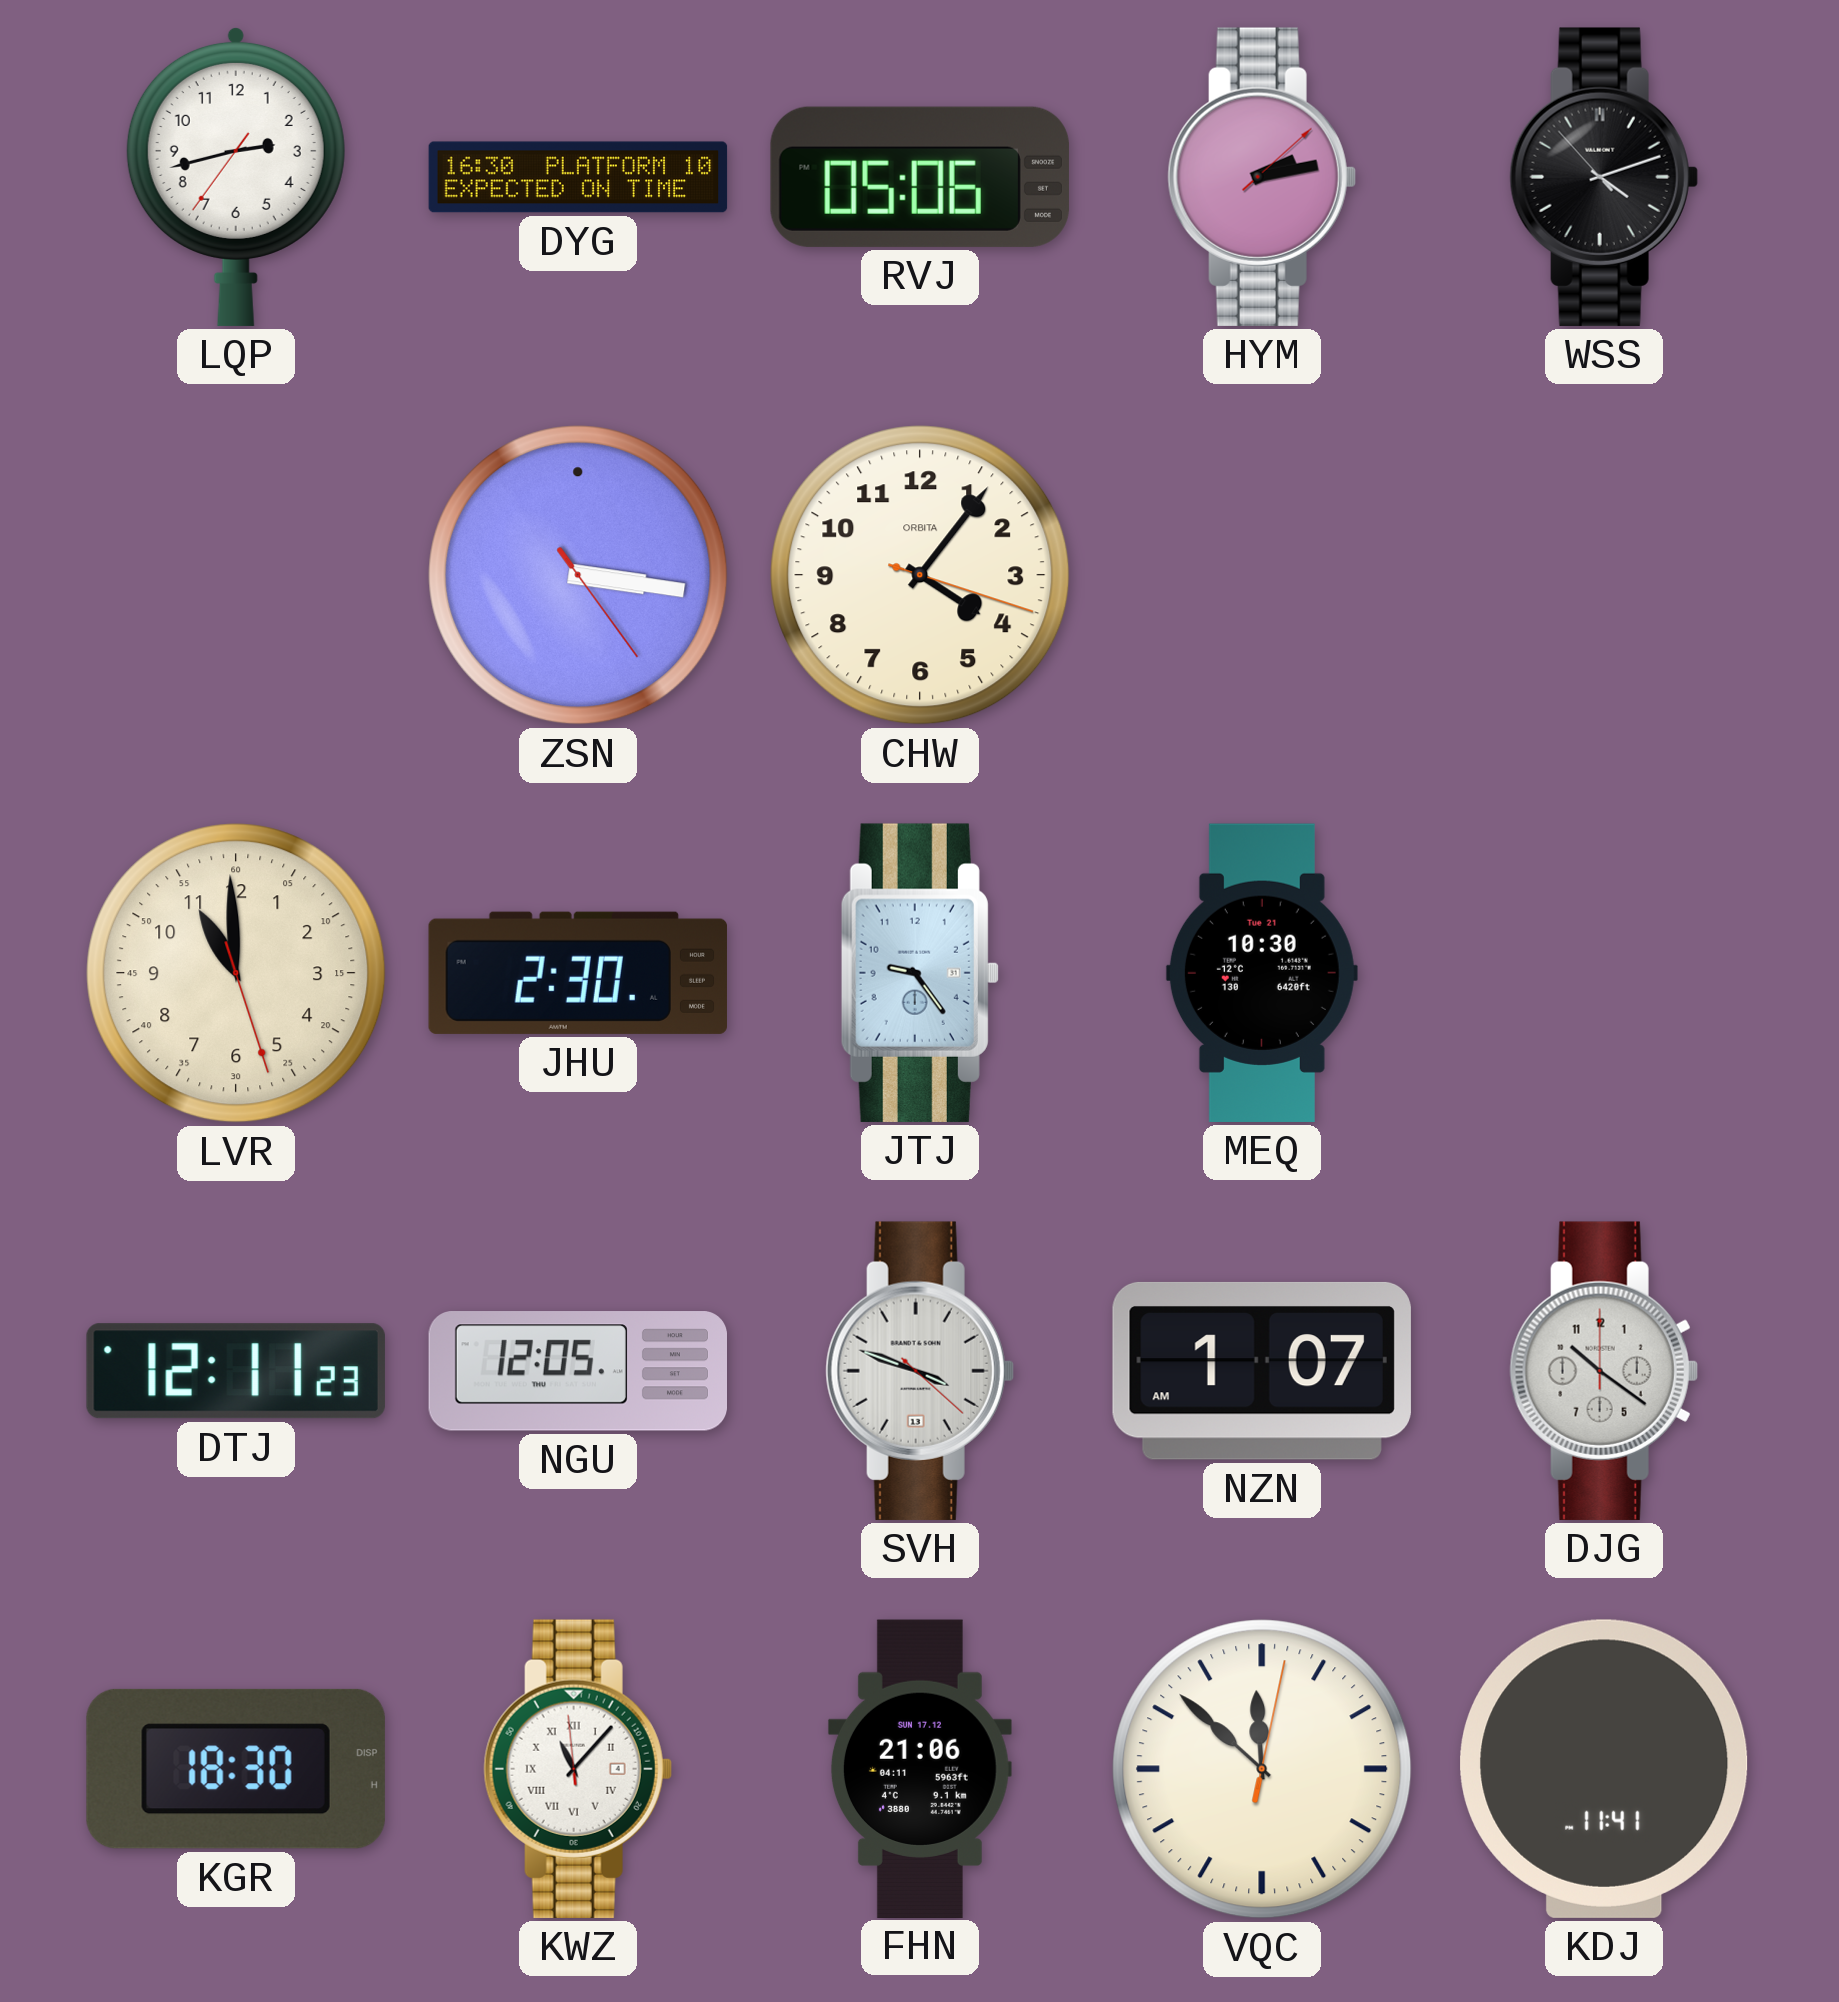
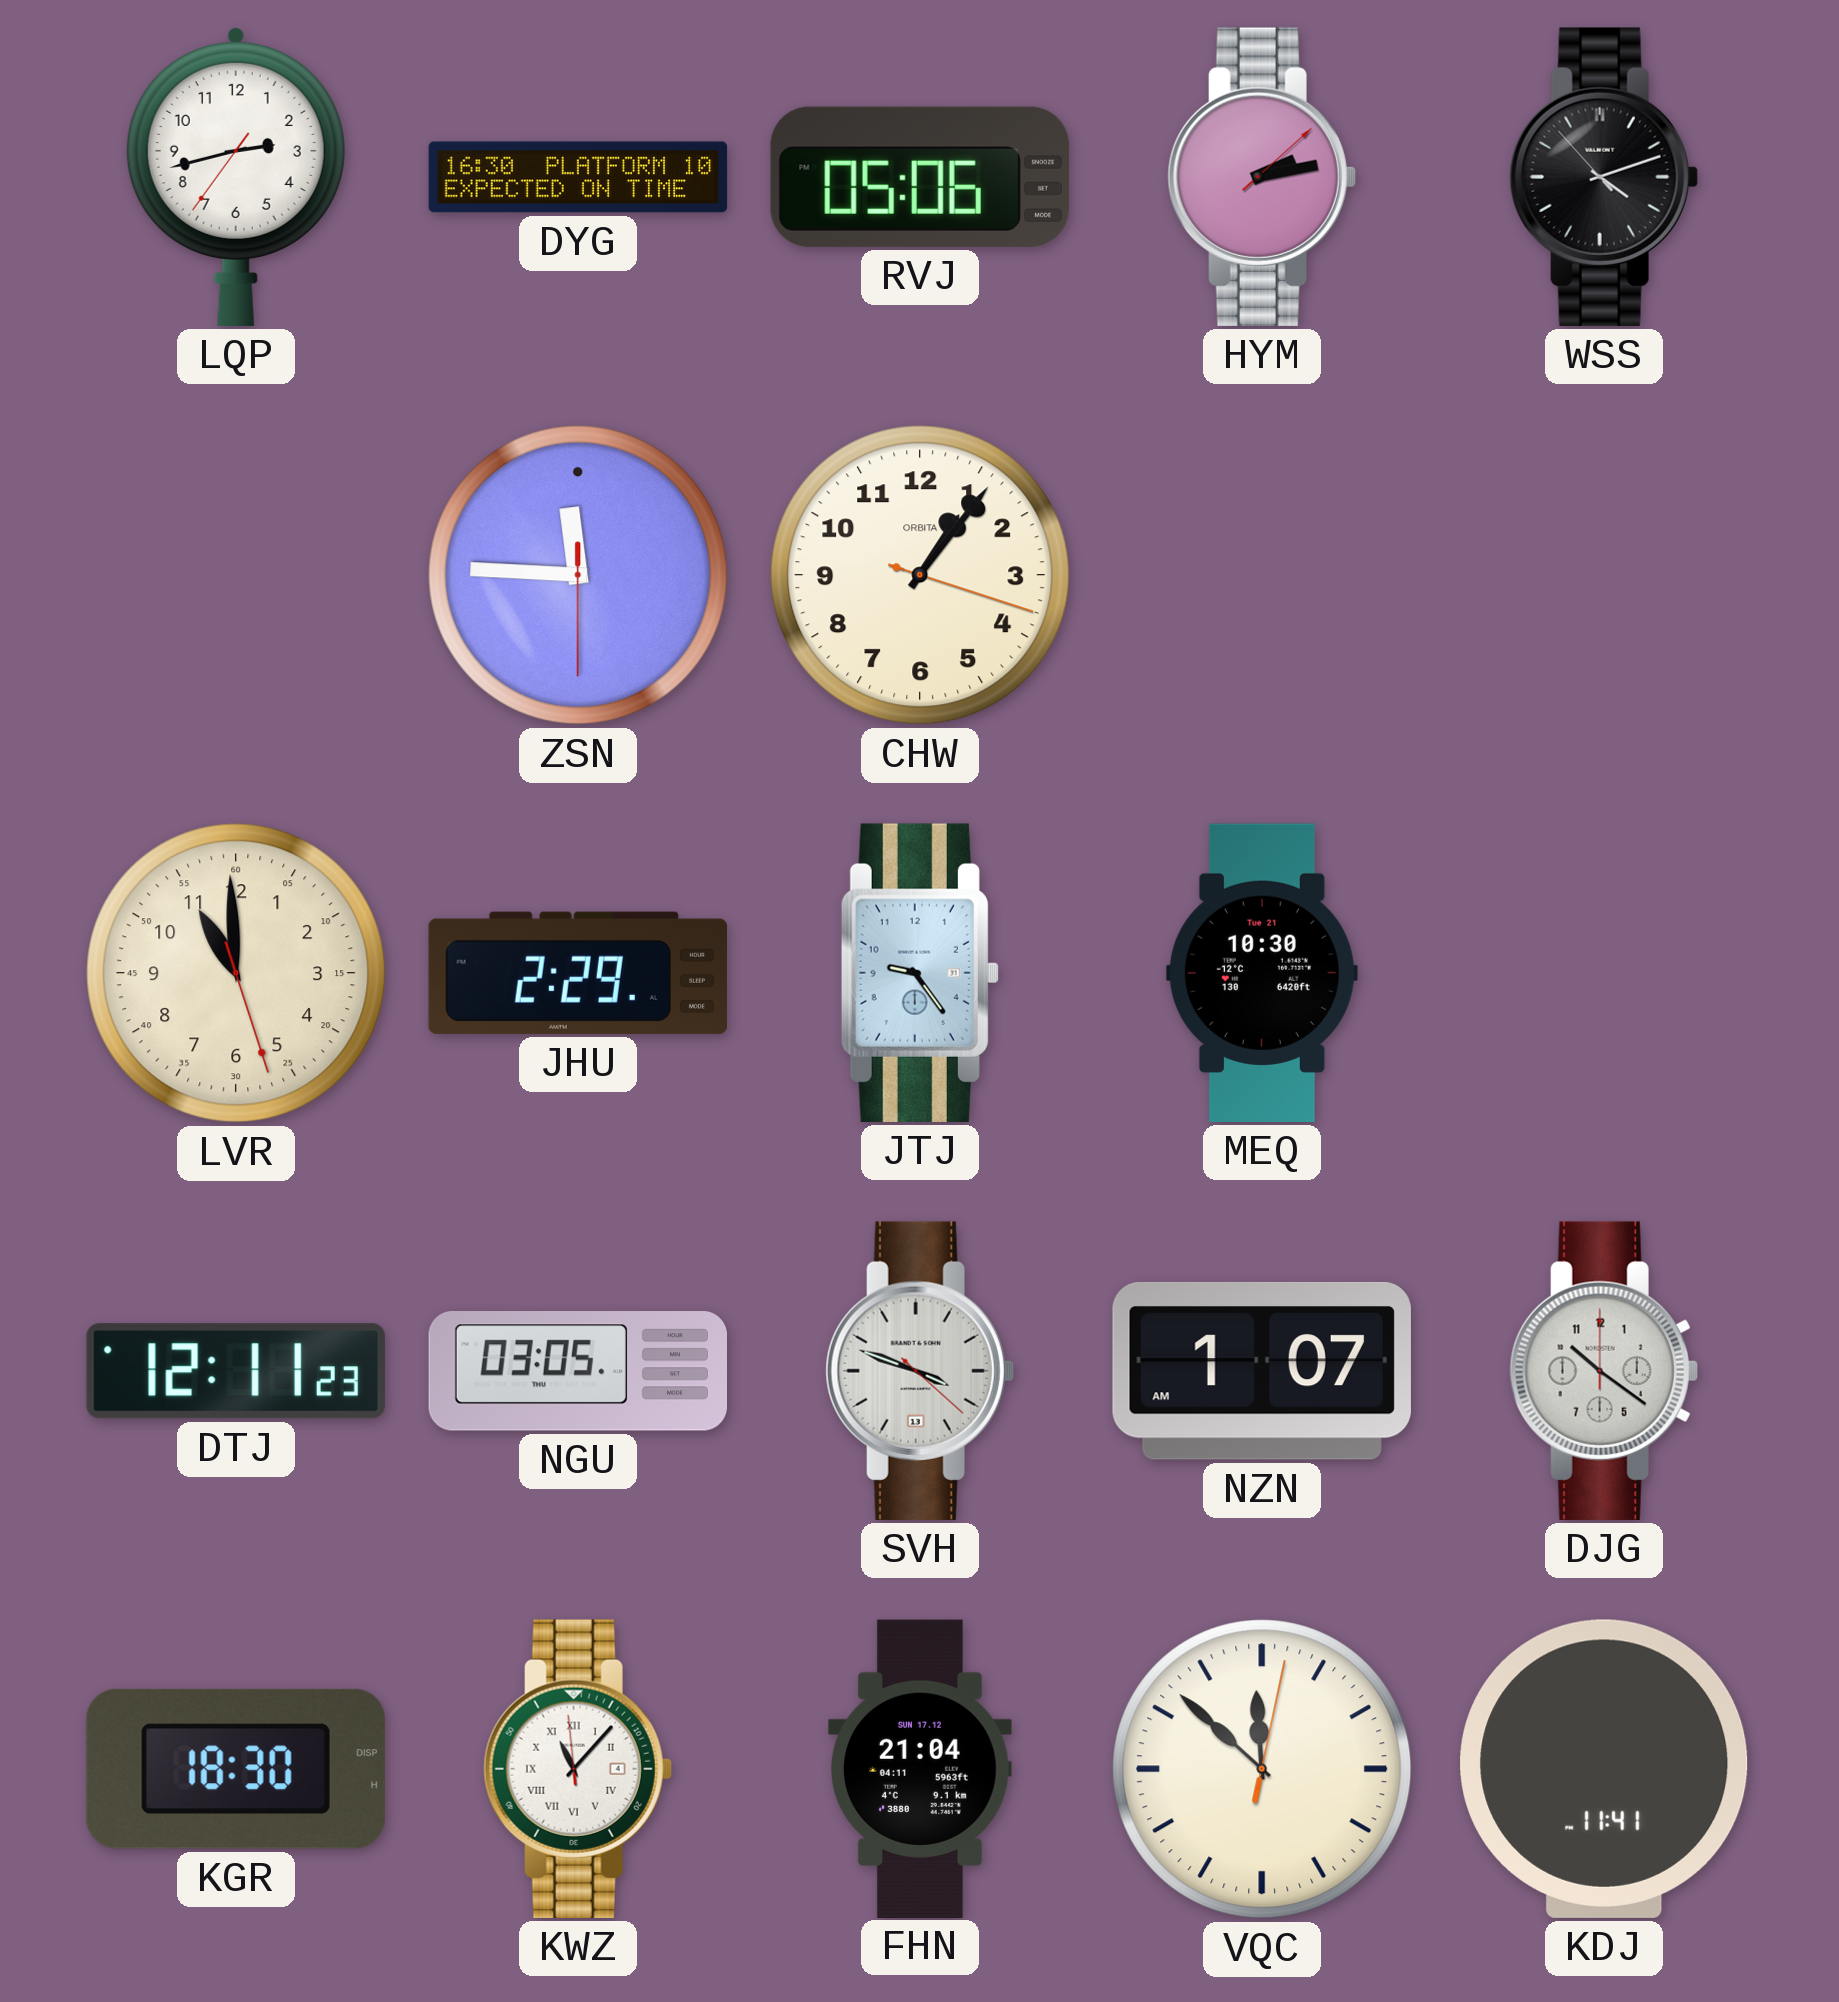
ZSN: 3:16 -> 11:45 (578, 575)
CHW: 4:06 -> 1:06 (920, 575)
JHU: 2:30 -> 2:29 (578, 973)
NGU: 12:05 -> 03:05 (577, 1371)
FHN: 21:06 -> 21:04 (920, 1768)
